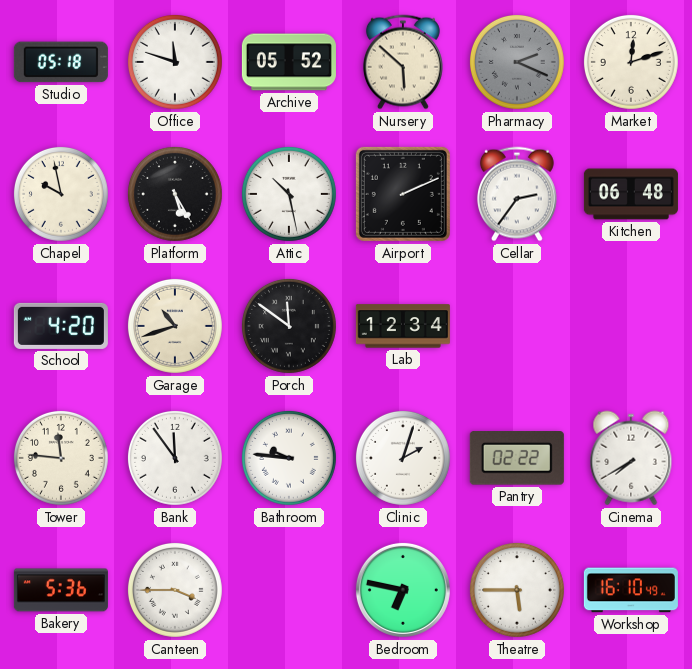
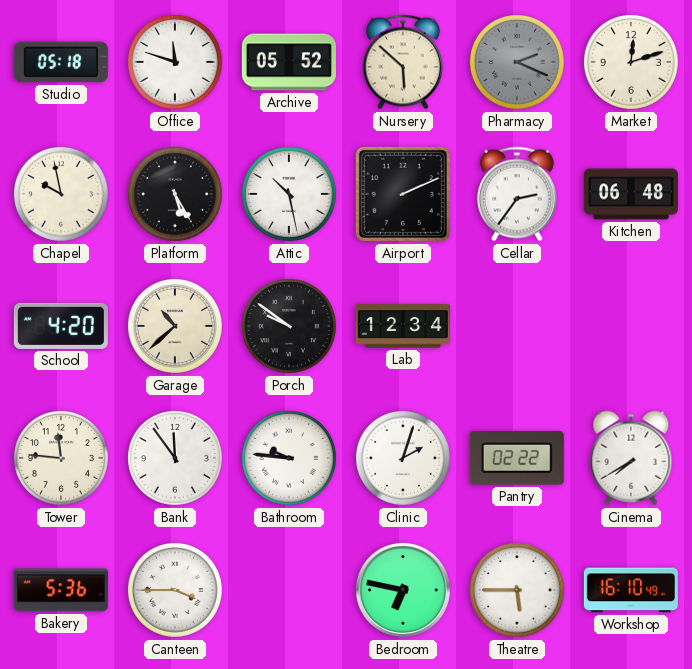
Garage: 10:42 -> 10:38 (175, 326)
Porch: 11:51 -> 9:51 (289, 326)
